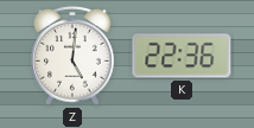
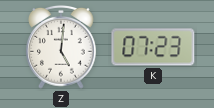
K: 22:36 -> 07:23 (153, 47)
